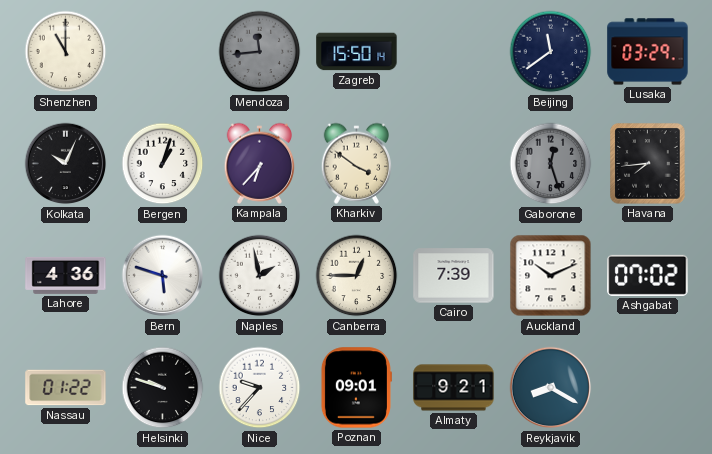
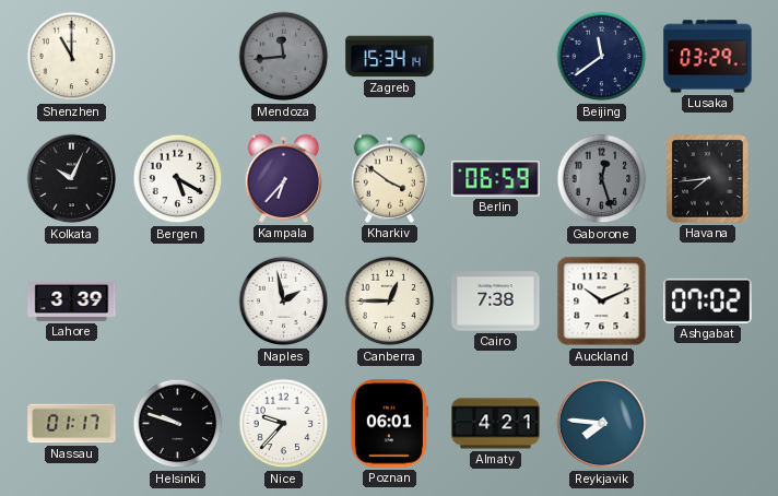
Zagreb: 15:50 -> 15:34 (390, 57)
Bergen: 1:03 -> 5:20 (178, 179)
Berlin: none -> 06:59 (496, 179)
Lahore: 4:36 -> 3:39 (72, 300)
Bern: 5:48 -> none (163, 276)
Cairo: 7:39 -> 7:38 (496, 302)
Nassau: 01:22 -> 01:17 (72, 424)
Poznan: 09:01 -> 06:01 (389, 424)
Almaty: 9:21 -> 4:21 (496, 424)
Reykjavik: 8:20 -> 7:46 (602, 424)
